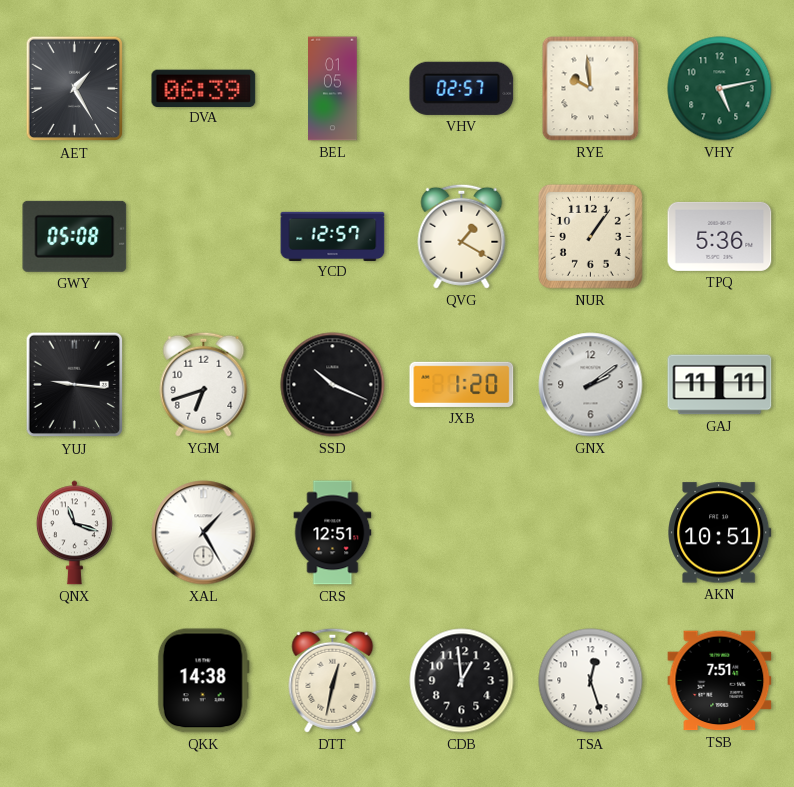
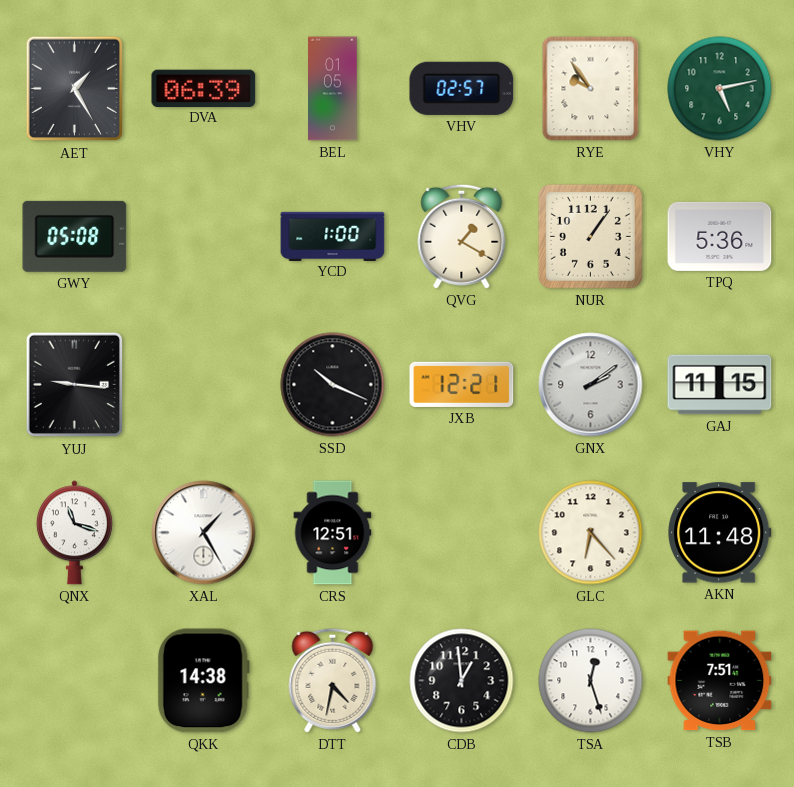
RYE: 9:59 -> 9:54 (591, 89)
YCD: 12:57 -> 1:00 (333, 236)
YGM: 6:42 -> none (204, 384)
JXB: 1:20 -> 12:21 (462, 384)
GAJ: 11:11 -> 11:15 (720, 385)
GLC: none -> 6:23 (591, 533)
AKN: 10:51 -> 11:48 (720, 533)
DTT: 12:32 -> 4:32 (333, 680)
